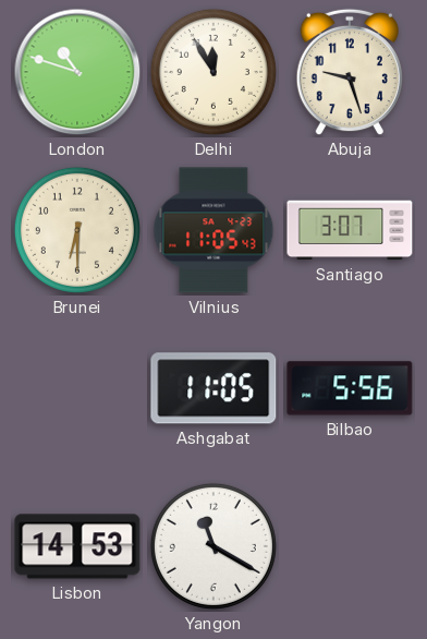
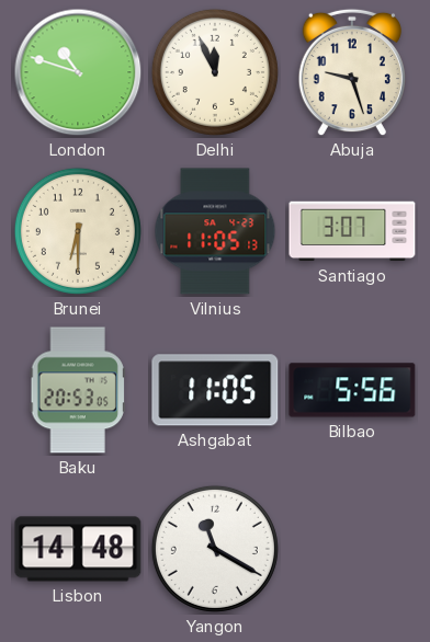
Delhi: 11:55 -> 11:56 (215, 72)
Vilnius: 11:05:43 -> 11:05:13 (215, 231)
Baku: none -> 20:53 (78, 390)
Lisbon: 14:53 -> 14:48 (78, 549)
